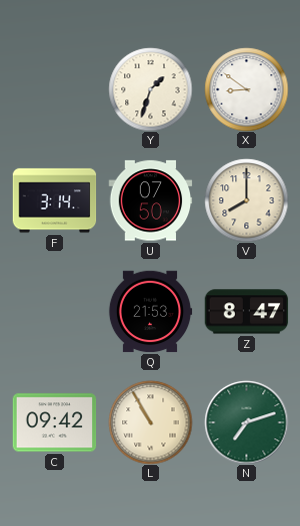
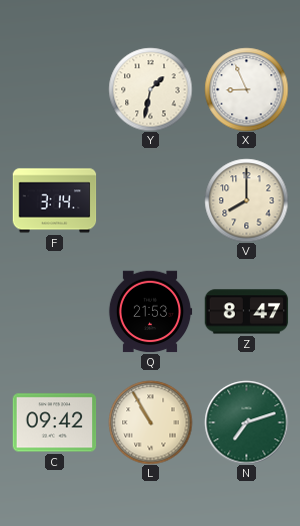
Y: 1:33 -> 1:32 (150, 89)
X: 8:51 -> 8:56 (246, 89)
U: 07:50 -> none (150, 201)
